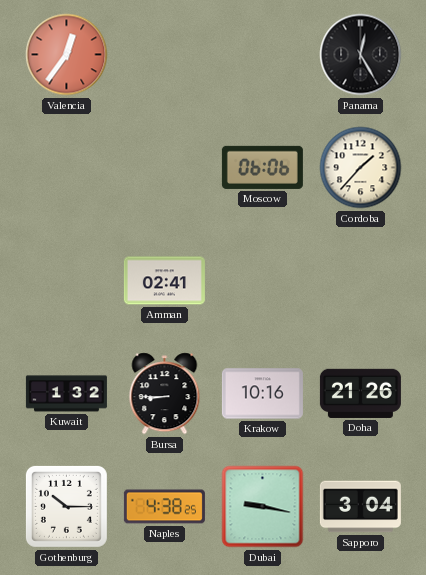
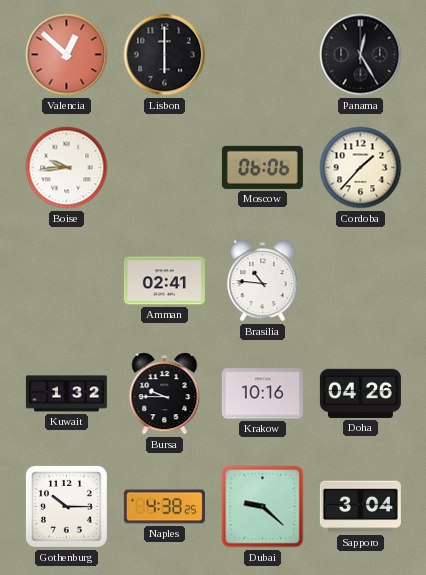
Valencia: 12:36 -> 12:52 (67, 55)
Lisbon: none -> 6:00 (165, 55)
Boise: none -> 9:44 (67, 168)
Brasilia: none -> 10:46 (263, 281)
Bursa: 8:45 -> 9:45 (165, 394)
Doha: 21:26 -> 04:26 (360, 393)
Dubai: 9:17 -> 9:22 (263, 507)
